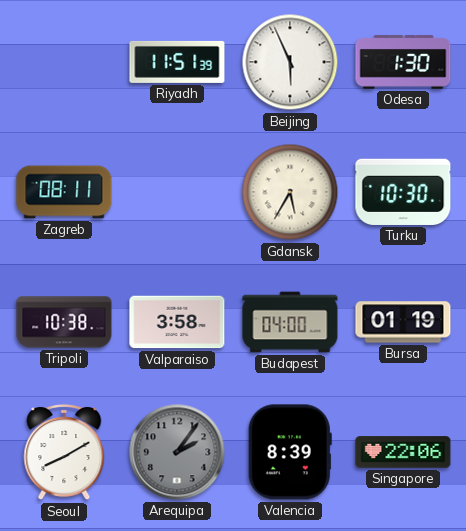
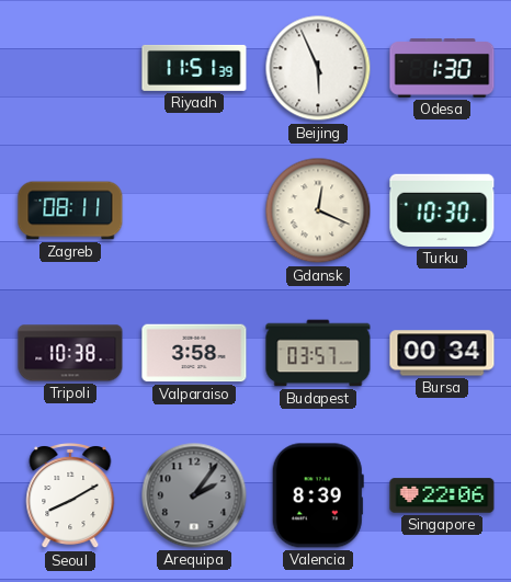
Gdansk: 5:35 -> 12:19 (318, 210)
Budapest: 04:00 -> 03:57 (318, 353)
Bursa: 01:19 -> 00:34 (442, 353)
